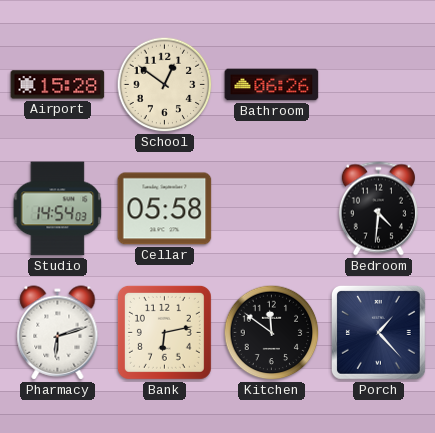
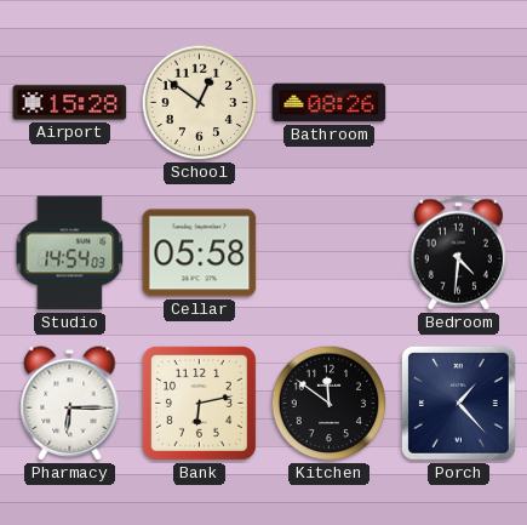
Bathroom: 06:26 -> 08:26 (330, 103)
Pharmacy: 6:12 -> 6:15 (70, 404)
